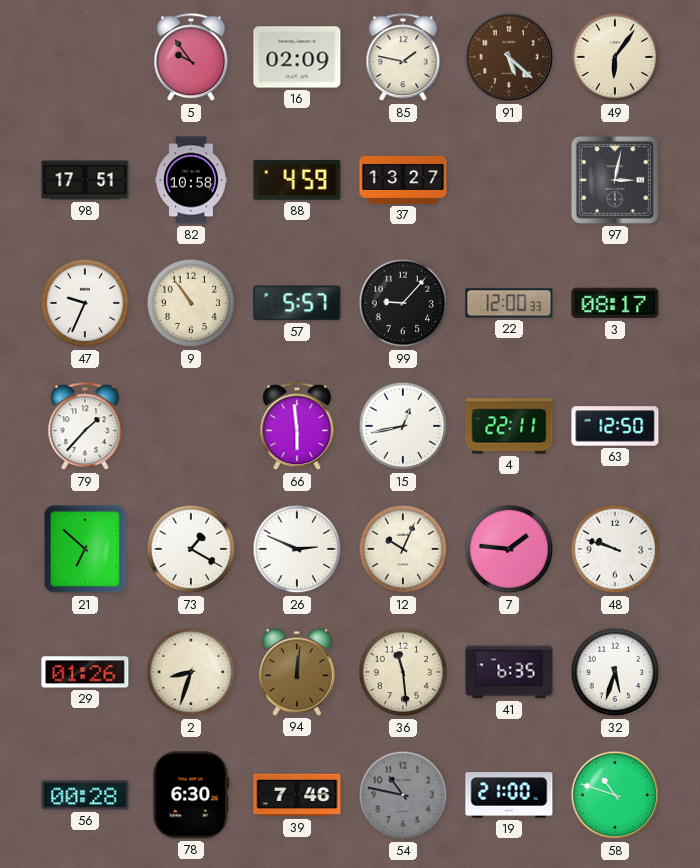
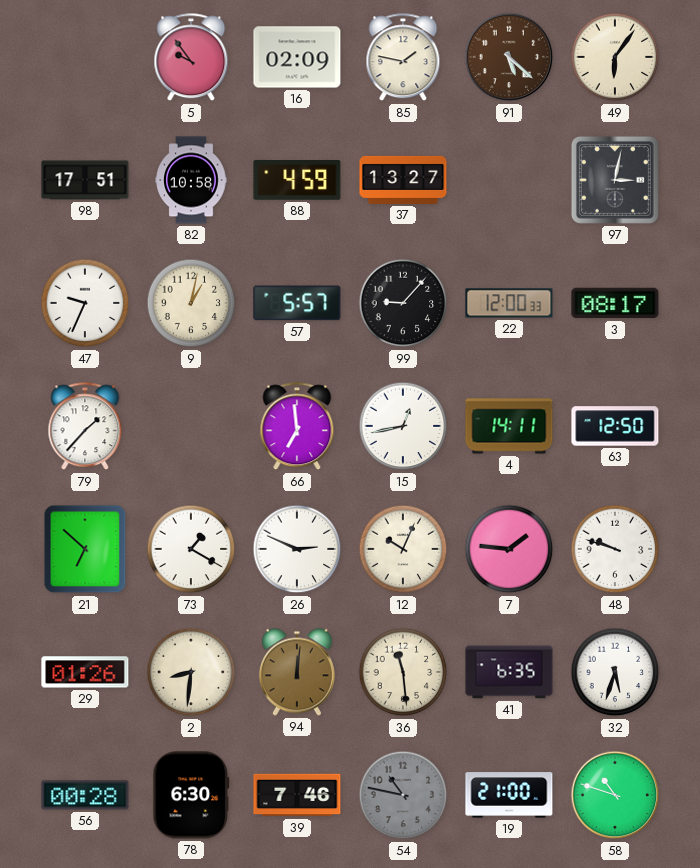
9: 10:54 -> 1:02 (191, 303)
66: 5:59 -> 6:59 (297, 427)
4: 22:11 -> 14:11 (509, 426)
2: 8:33 -> 8:31 (191, 672)
